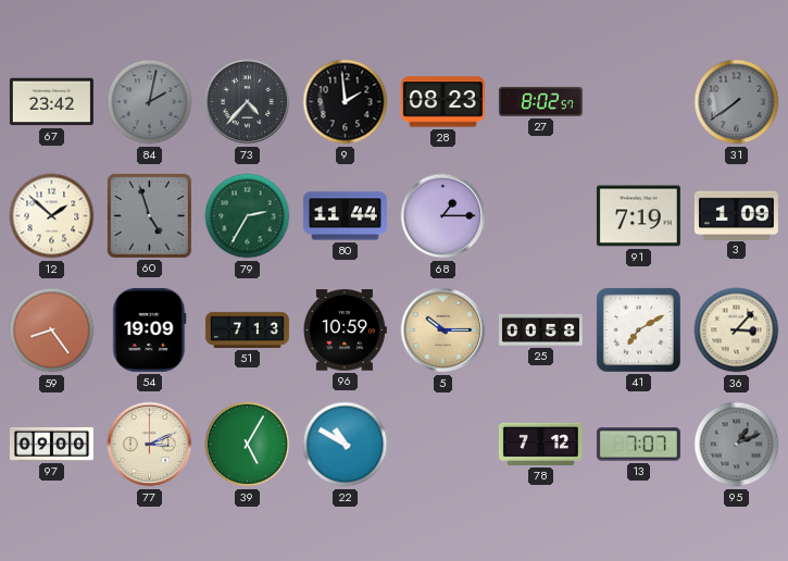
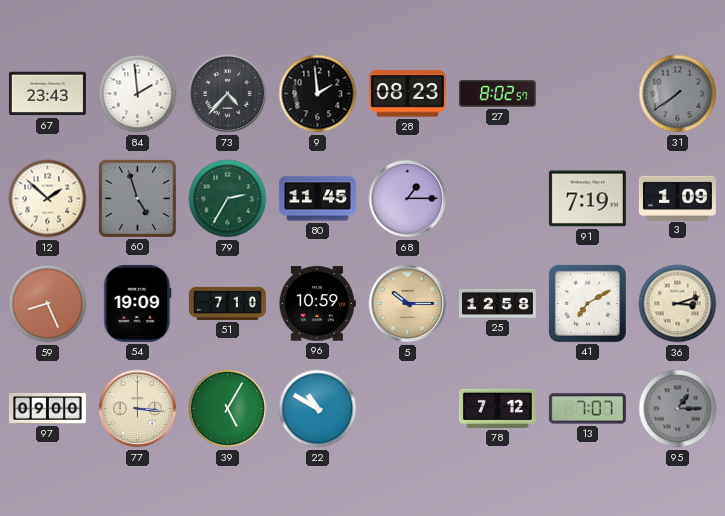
67: 23:42 -> 23:43 (47, 94)
84: 2:02 -> 1:59 (138, 94)
84 dial: grey -> white (138, 94)
80: 11:44 -> 11:45 (317, 199)
59: 8:24 -> 8:26 (48, 304)
51: 7:13 -> 7:10 (227, 303)
25: 00:58 -> 12:58 (497, 303)
36: 3:07 -> 3:12 (678, 304)
77: 3:11 -> 3:16 (138, 409)
95: 1:11 -> 1:15 (678, 409)
